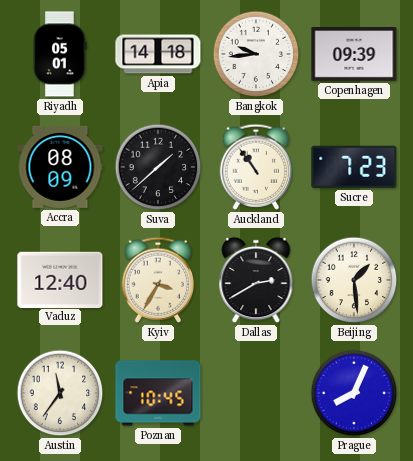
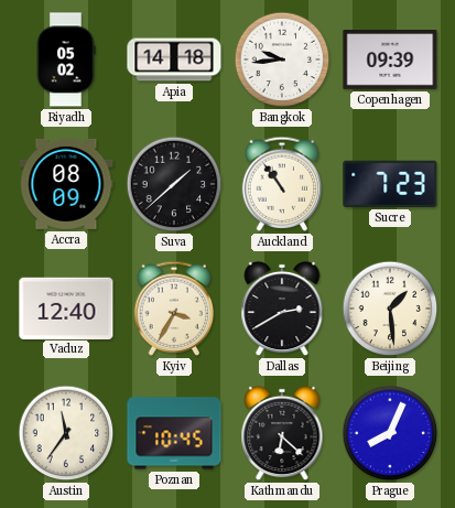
Riyadh: 05:01 -> 05:02 (66, 60)
Kathmandu: none -> 6:22 (282, 433)
